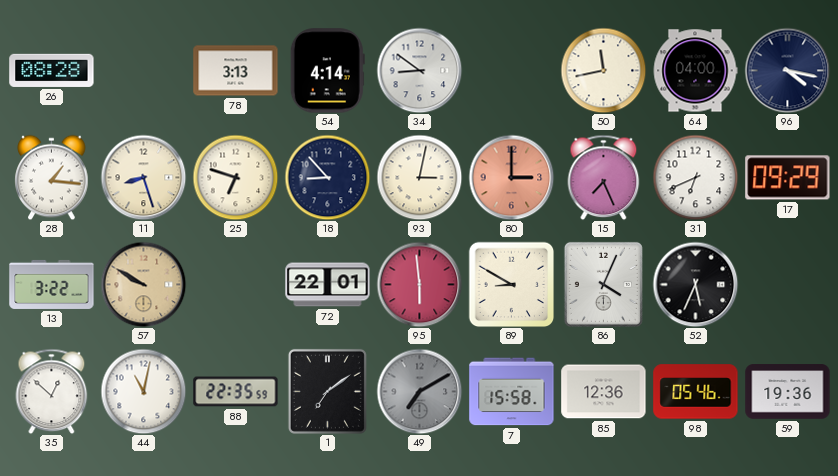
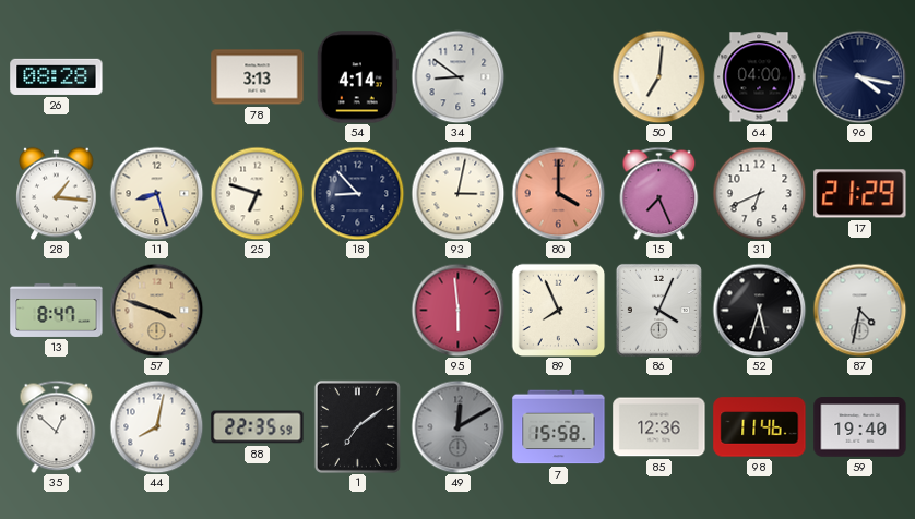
50: 11:43 -> 7:01 (658, 76)
80: 3:00 -> 4:00 (558, 193)
17: 09:29 -> 21:29 (860, 194)
13: 3:22 -> 8:47 (57, 310)
57: 9:50 -> 3:48 (156, 310)
72: 22:01 -> none (328, 285)
89: 8:50 -> 7:56 (558, 310)
52: 5:34 -> 5:33 (759, 310)
87: none -> 4:32 (859, 310)
44: 11:02 -> 8:02 (156, 426)
49: 7:10 -> 12:10 (458, 426)
98: 05:46 -> 11:46 (760, 427)
59: 19:36 -> 19:40 (860, 427)
